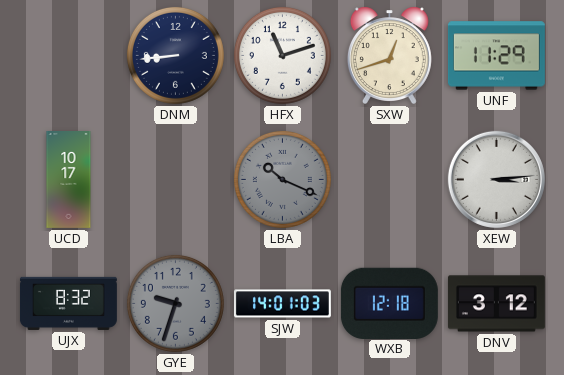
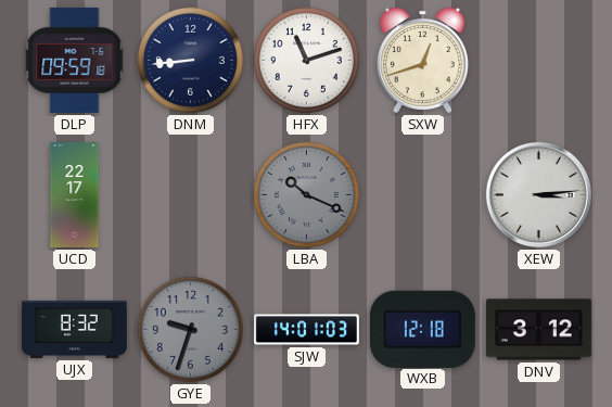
DLP: none -> 09:59 (75, 60)
UNF: 11:29 -> none (496, 56)
UCD: 10:17 -> 22:17 (75, 195)
